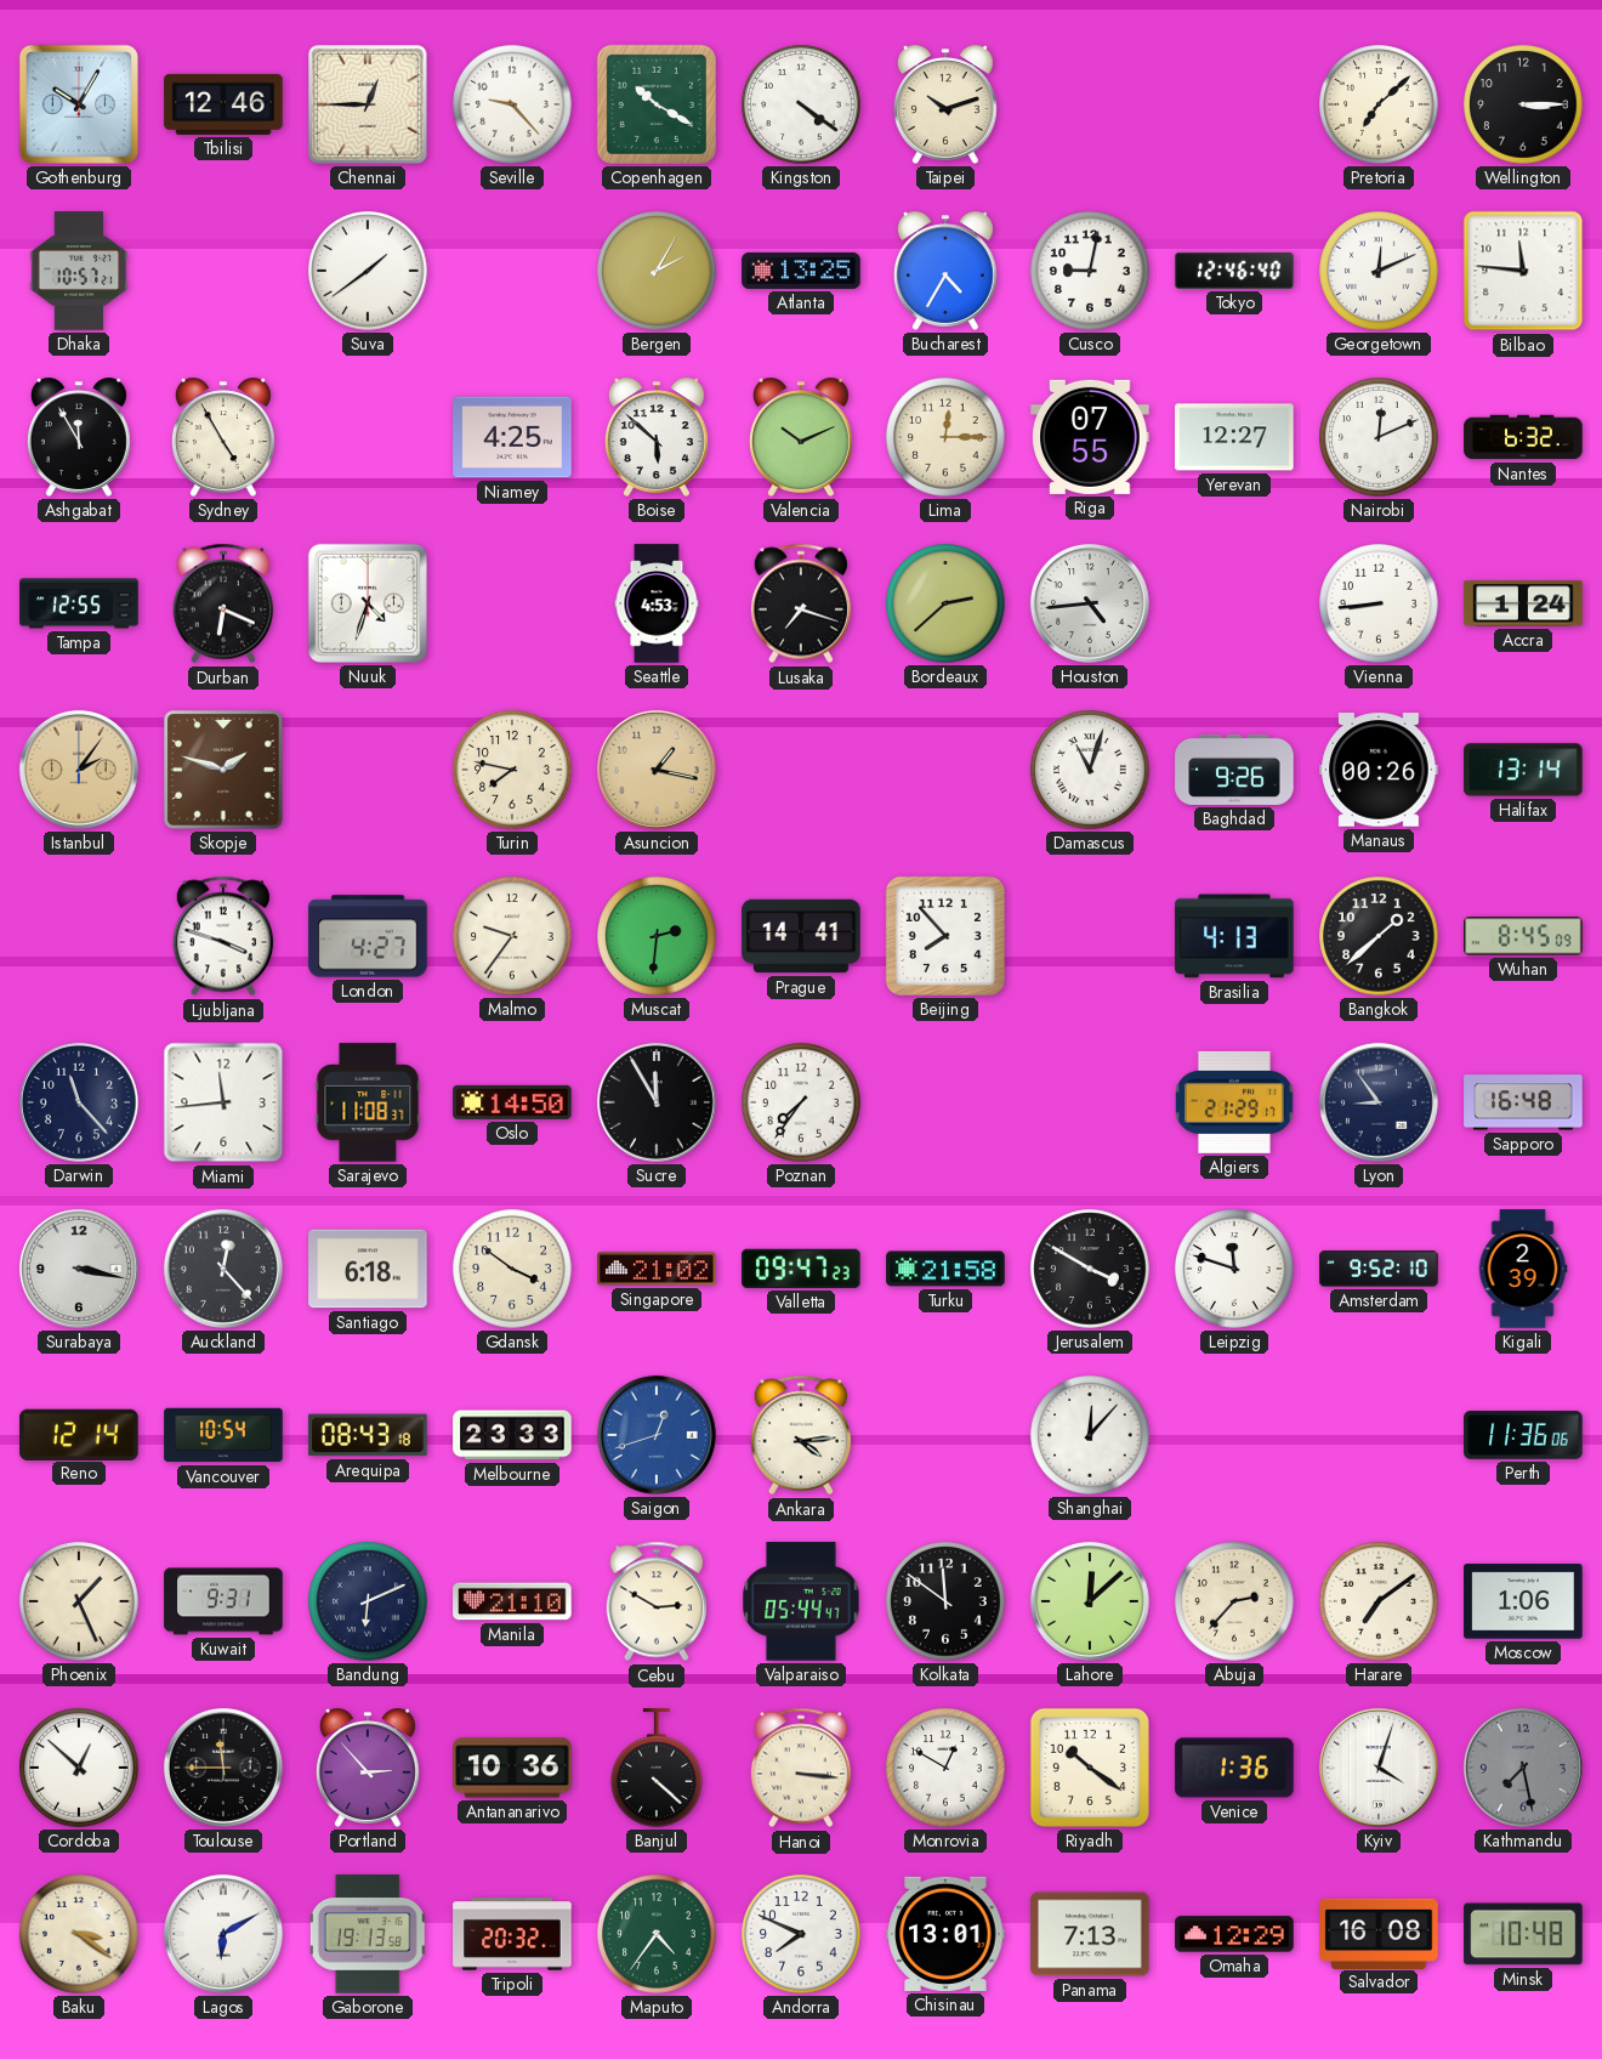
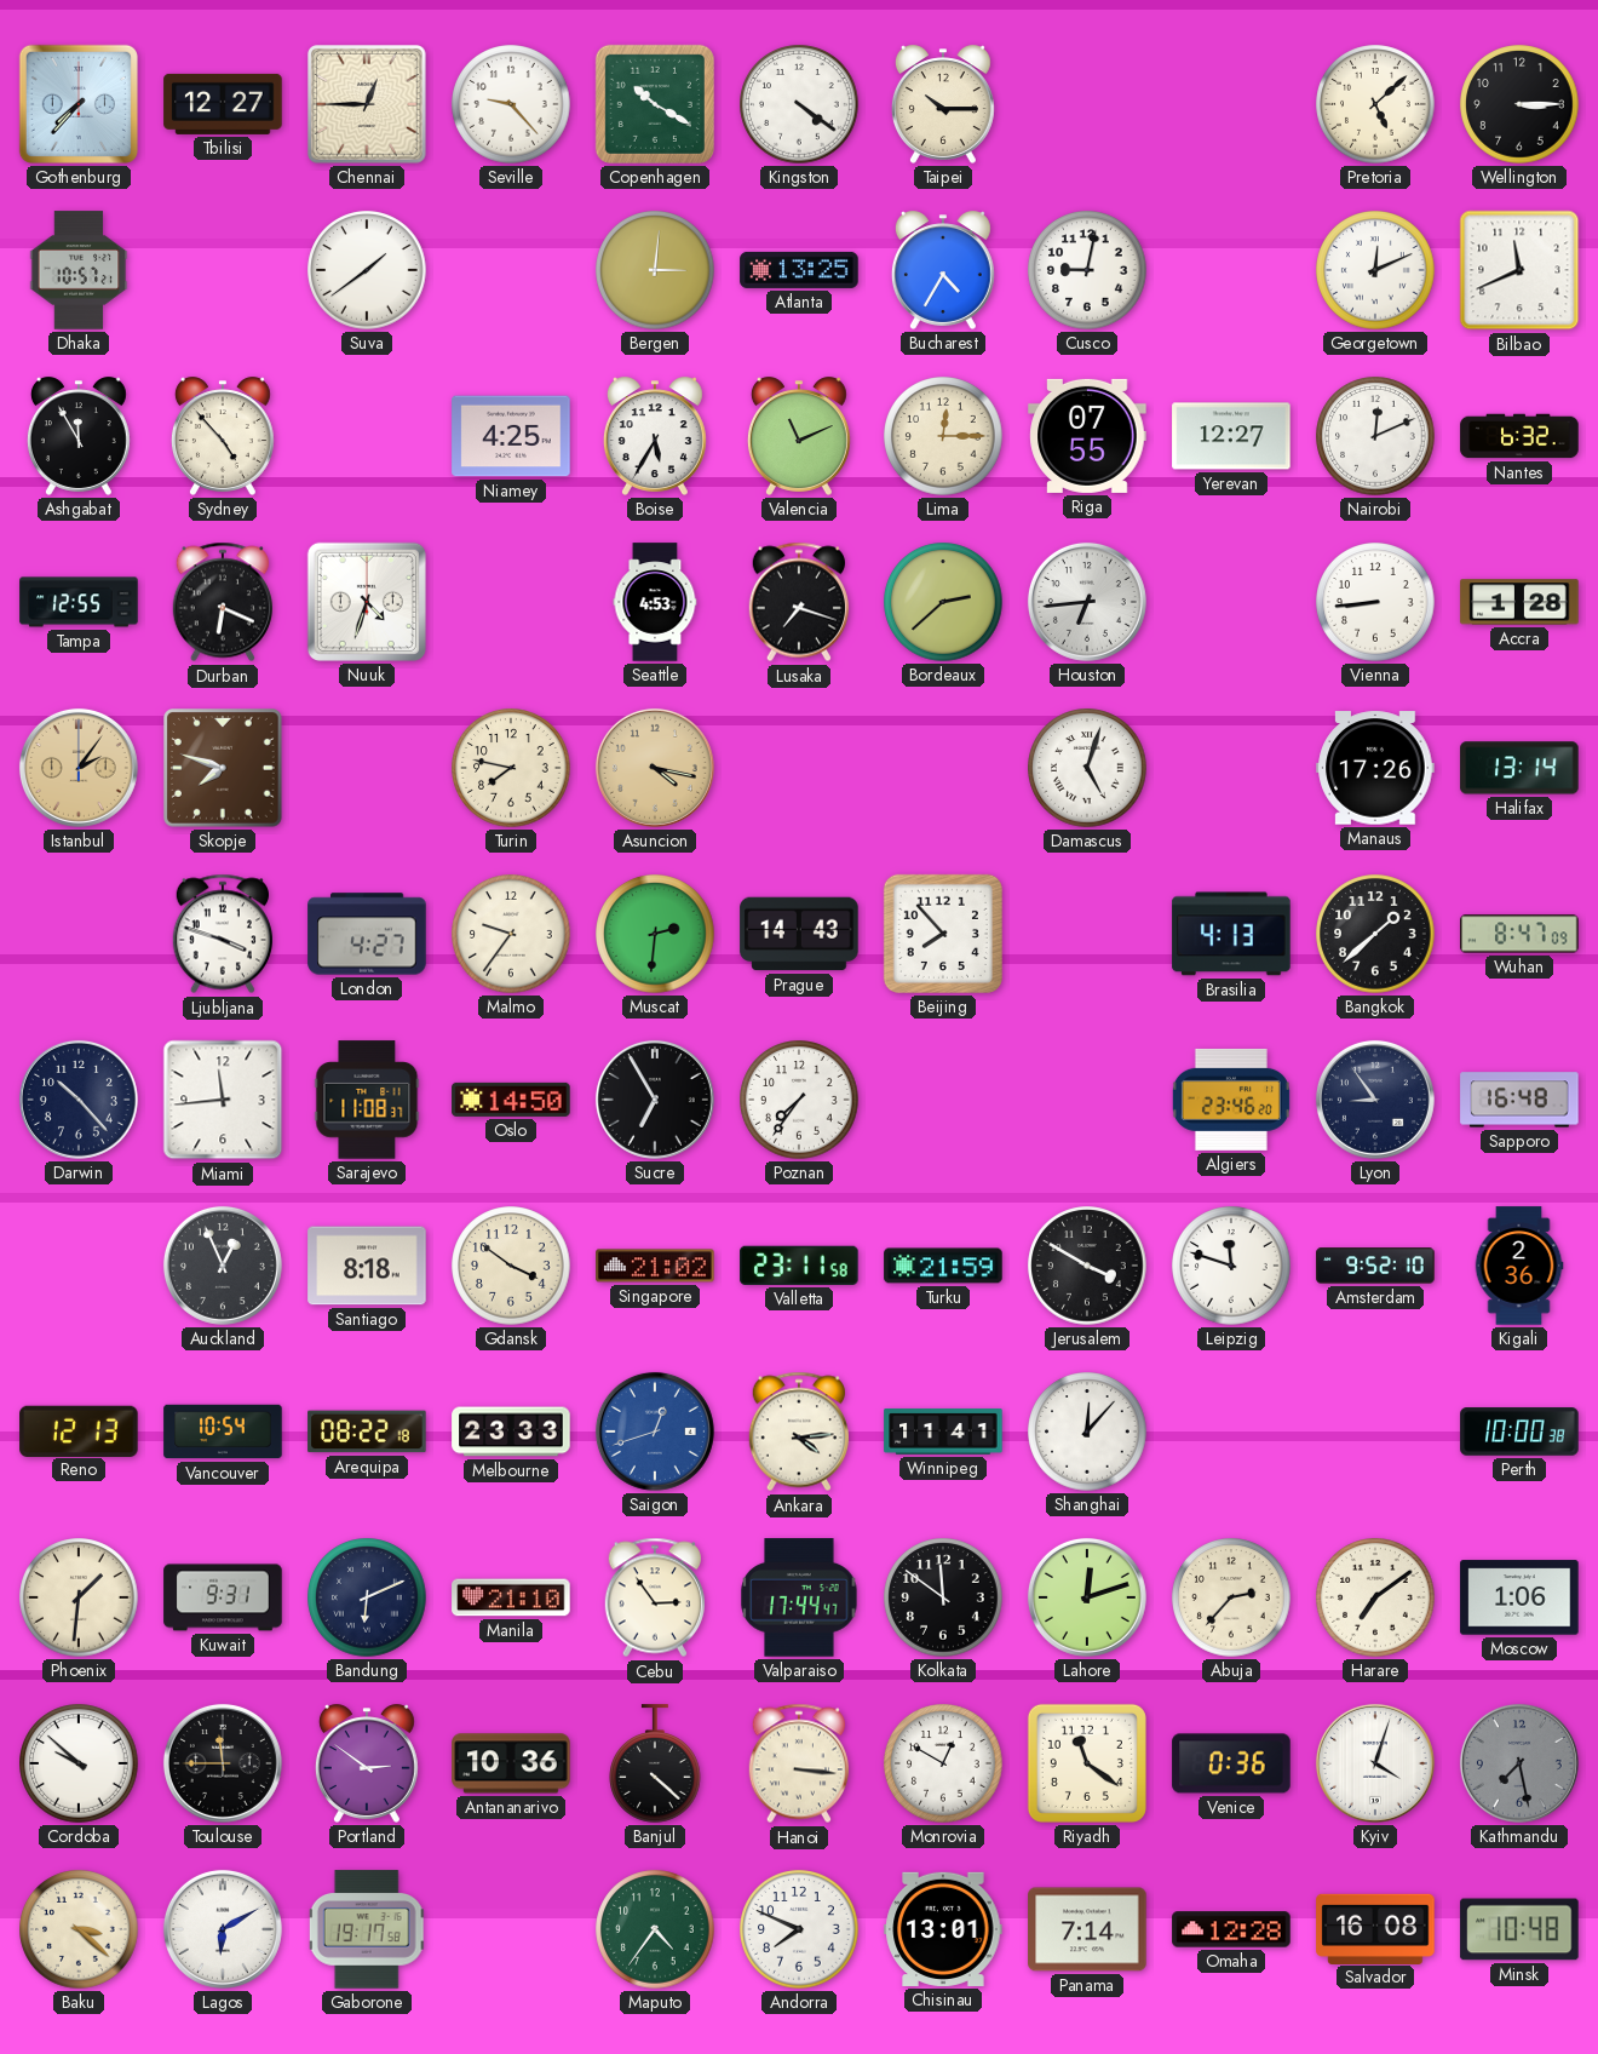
Gothenburg: 10:05 -> 7:37 (79, 104)
Tbilisi: 12:46 -> 12:27 (223, 104)
Taipei: 10:12 -> 10:15 (943, 104)
Pretoria: 7:08 -> 5:08 (1375, 104)
Bergen: 2:05 -> 3:01 (655, 270)
Tokyo: 12:46 -> none (1234, 271)
Bilbao: 11:46 -> 11:41 (1519, 270)
Sydney: 4:55 -> 4:53 (223, 436)
Boise: 5:52 -> 5:35 (655, 436)
Valencia: 10:11 -> 11:11 (799, 436)
Houston: 4:44 -> 6:44 (1087, 602)
Accra: 1:24 -> 1:28 (1519, 602)
Skopje: 1:48 -> 7:48 (224, 769)
Asuncion: 1:17 -> 4:17 (655, 768)
Damascus: 11:03 -> 5:03 (1087, 768)
Baghdad: 9:26 -> none (1234, 770)
Manaus: 00:26 -> 17:26 (1375, 768)
Prague: 14:41 -> 14:43 (799, 934)
Wuhan: 8:45 -> 8:47 (1519, 934)
Darwin: 11:23 -> 10:23 (79, 1100)
Sucre: 11:55 -> 6:55 (655, 1100)
Algiers: 21:29 -> 23:46 (1231, 1100)
Surabaya: 3:17 -> none (79, 1269)
Auckland: 12:23 -> 12:56 (223, 1266)
Santiago: 6:18 -> 8:18 (367, 1266)
Valletta: 09:47 -> 23:11 (799, 1266)
Turku: 21:58 -> 21:59 (943, 1266)
Kigali: 2:39 -> 2:36 (1519, 1266)
Reno: 12:14 -> 12:13 (79, 1430)
Arequipa: 08:43 -> 08:22 (367, 1432)
Winnipeg: none -> 11:41 (943, 1432)
Perth: 11:36 -> 10:00 (1519, 1432)
Phoenix: 1:26 -> 1:31 (79, 1597)
Cebu: 2:50 -> 2:54 (654, 1597)
Valparaiso: 05:44 -> 17:44 (799, 1597)
Lahore: 12:08 -> 12:12 (1087, 1597)
Cordoba: 12:52 -> 9:52 (79, 1763)
Portland: 2:53 -> 2:51 (367, 1763)
Riyadh: 10:21 -> 11:21 (1087, 1763)
Venice: 1:36 -> 0:36 (1231, 1763)
Baku: 3:21 -> 3:22 (79, 1929)
Gaborone: 19:13 -> 19:17 (367, 1929)
Tripoli: 20:32 -> none (512, 1935)
Panama: 7:13 -> 7:14 (1087, 1929)
Omaha: 12:29 -> 12:28 (1231, 1929)
